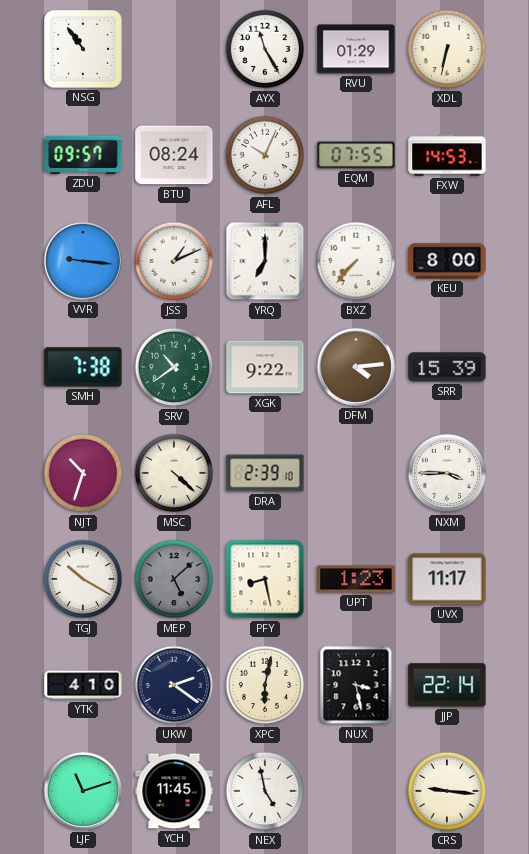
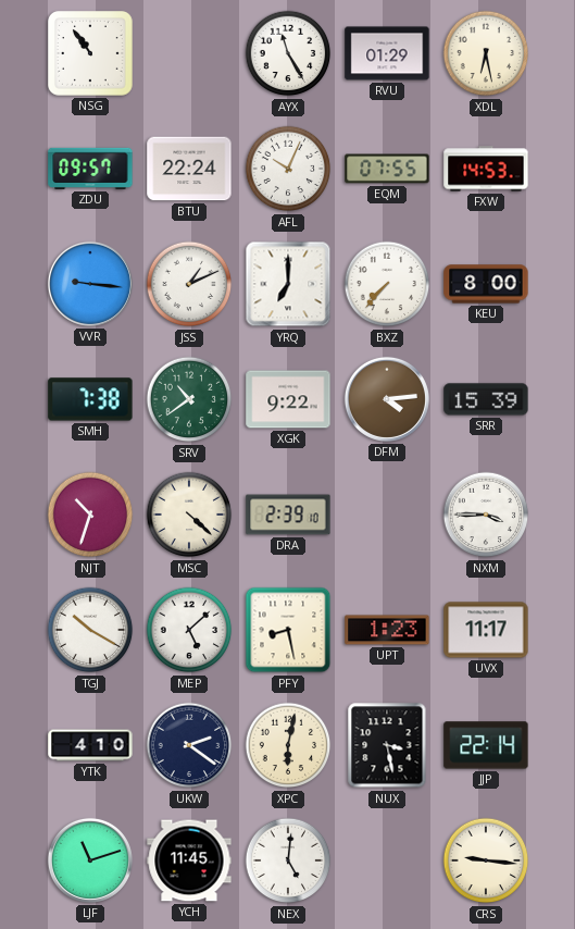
XDL: 6:32 -> 6:28 (486, 53)
BTU: 08:24 -> 22:24 (189, 169)
MEP dial: grey -> white (189, 630)
NEX: 4:58 -> 5:01 (288, 860)
